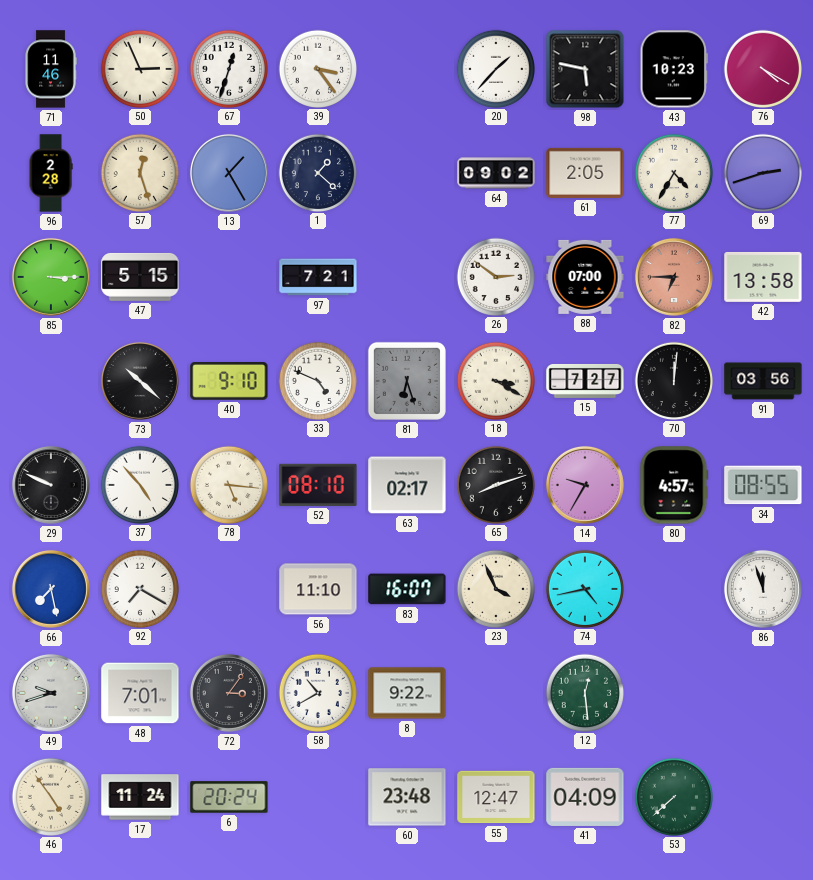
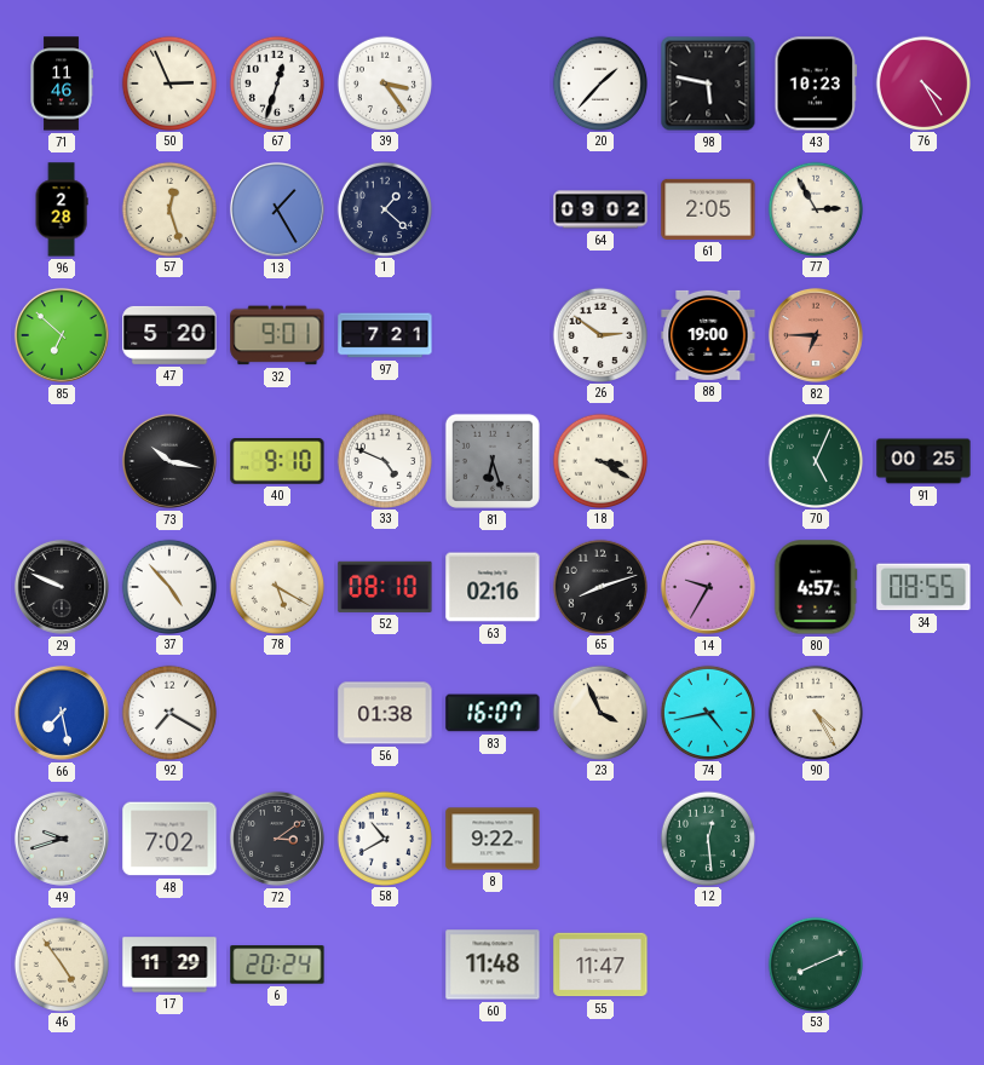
76: 4:20 -> 4:25 (922, 82)
77: 4:35 -> 2:55 (815, 208)
69: 2:42 -> none (762, 172)
85: 3:15 -> 6:52 (62, 335)
47: 5:15 -> 5:20 (169, 335)
32: none -> 9:01 (277, 335)
88: 07:00 -> 19:00 (708, 335)
42: 13:58 -> none (763, 277)
73: 10:22 -> 10:17 (169, 461)
15: 7:27 -> none (585, 381)
70: 12:01 -> 5:04 (815, 460)
70 dial: black -> green (815, 460)
91: 03:56 -> 00:25 (923, 461)
78: 5:16 -> 5:20 (276, 586)
63: 02:17 -> 02:16 (493, 587)
56: 11:10 -> 01:38 (385, 713)
90: none -> 4:25 (815, 712)
86: 11:57 -> none (763, 589)
48: 7:01 -> 7:02 (169, 839)
72: 3:06 -> 3:09 (277, 839)
17: 11:24 -> 11:29 (169, 965)
60: 23:48 -> 11:48 (493, 965)
55: 12:47 -> 11:47 (600, 965)
41: 04:09 -> none (585, 797)
53: 7:38 -> 8:11 (815, 963)
